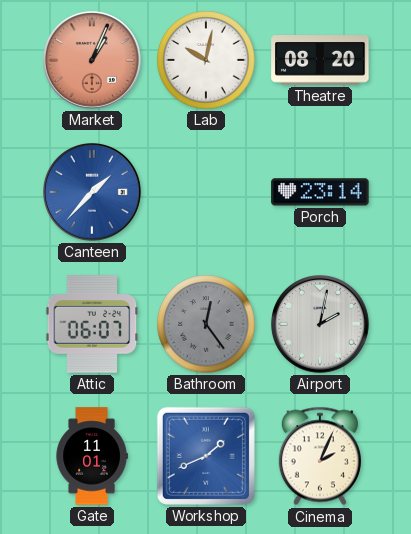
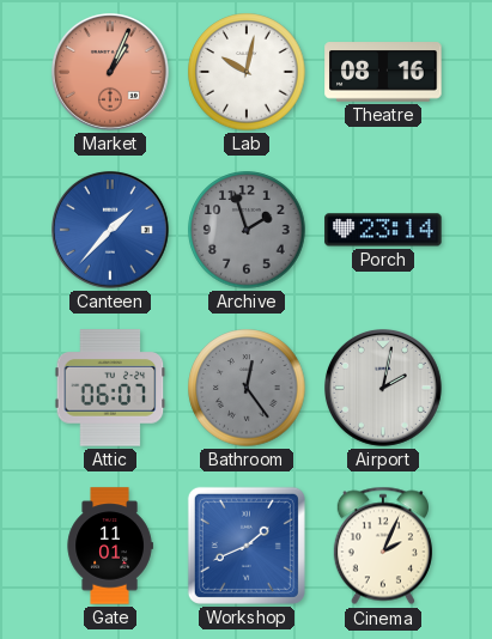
Theatre: 08:20 -> 08:16 (383, 72)
Archive: none -> 1:57 (247, 230)
